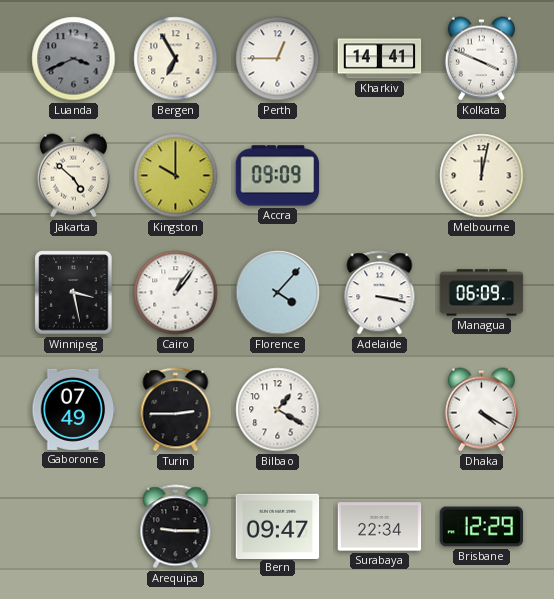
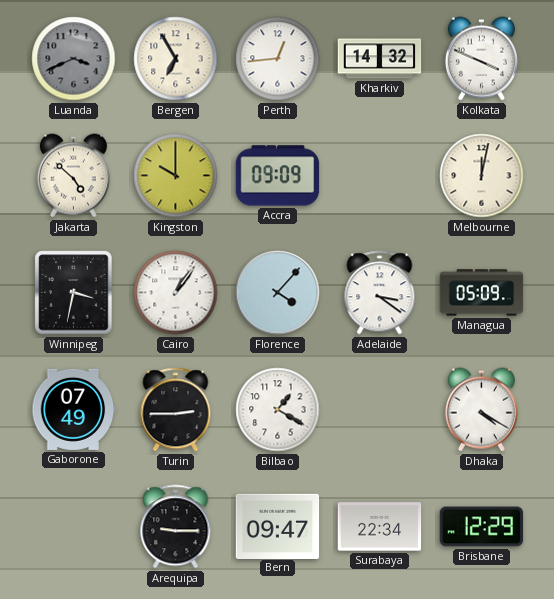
Perth: 12:45 -> 12:44 (278, 59)
Kharkiv: 14:41 -> 14:32 (380, 59)
Winnipeg: 3:28 -> 3:32 (74, 293)
Adelaide: 3:17 -> 3:21 (380, 293)
Managua: 06:09 -> 05:09 (482, 293)
